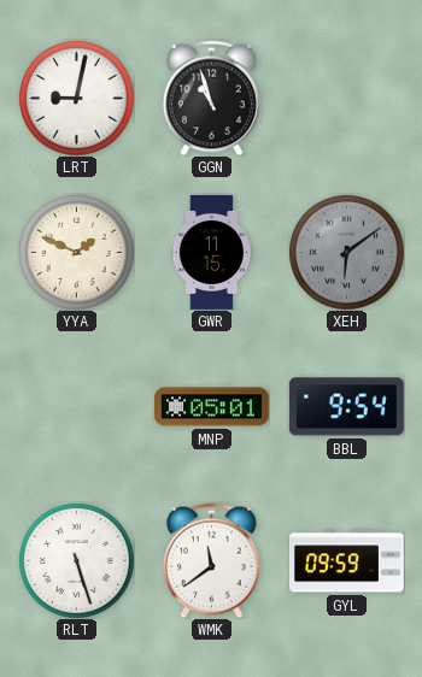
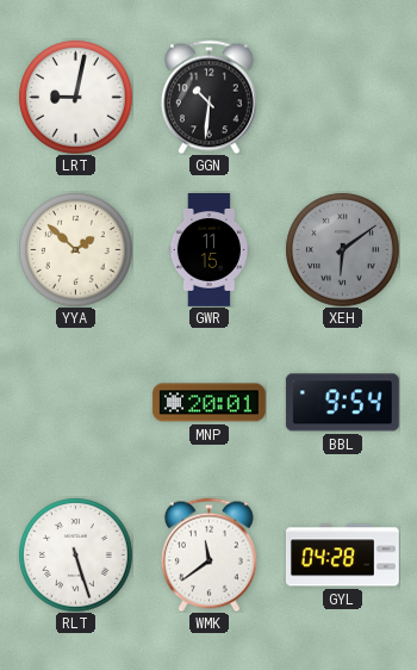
GGN: 10:57 -> 10:31 (208, 97)
YYA: 1:49 -> 1:52 (75, 249)
MNP: 05:01 -> 20:01 (208, 403)
GYL: 09:59 -> 04:28 (342, 556)
